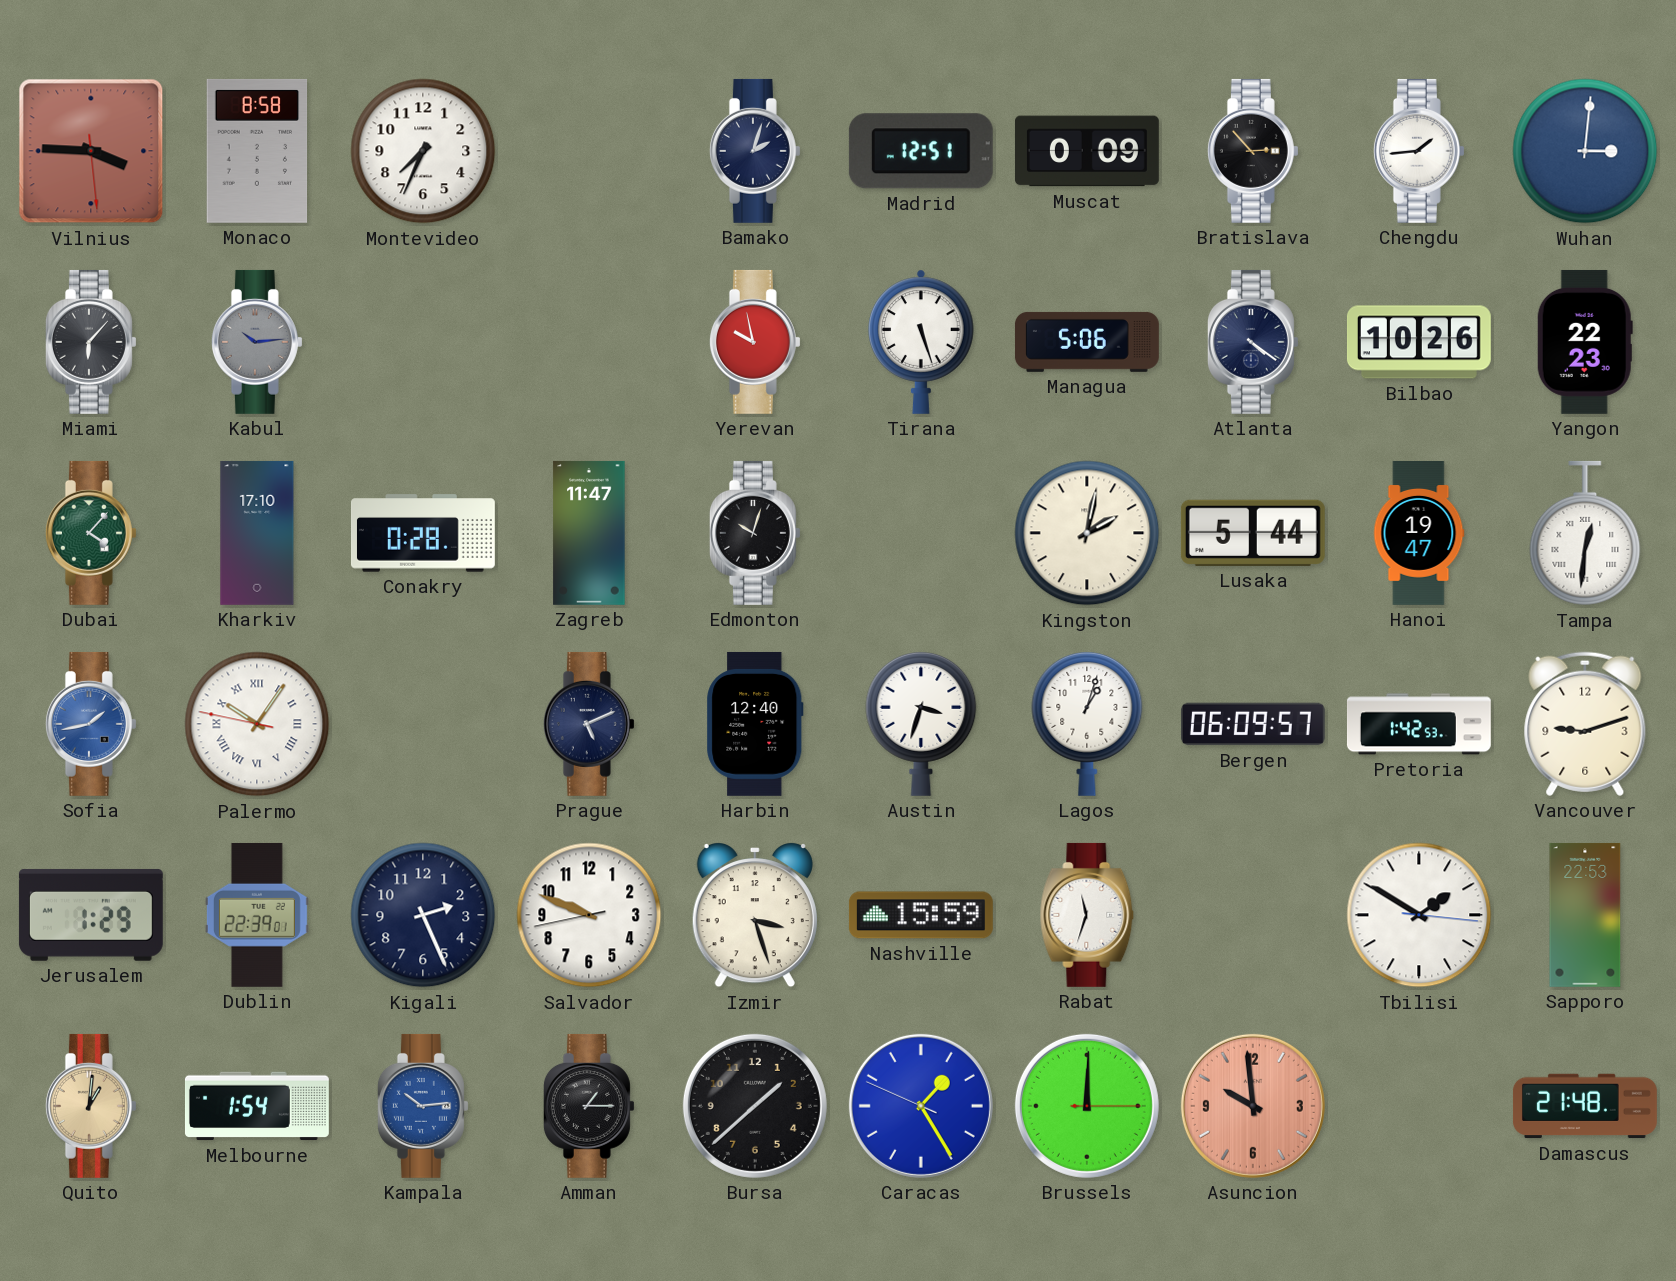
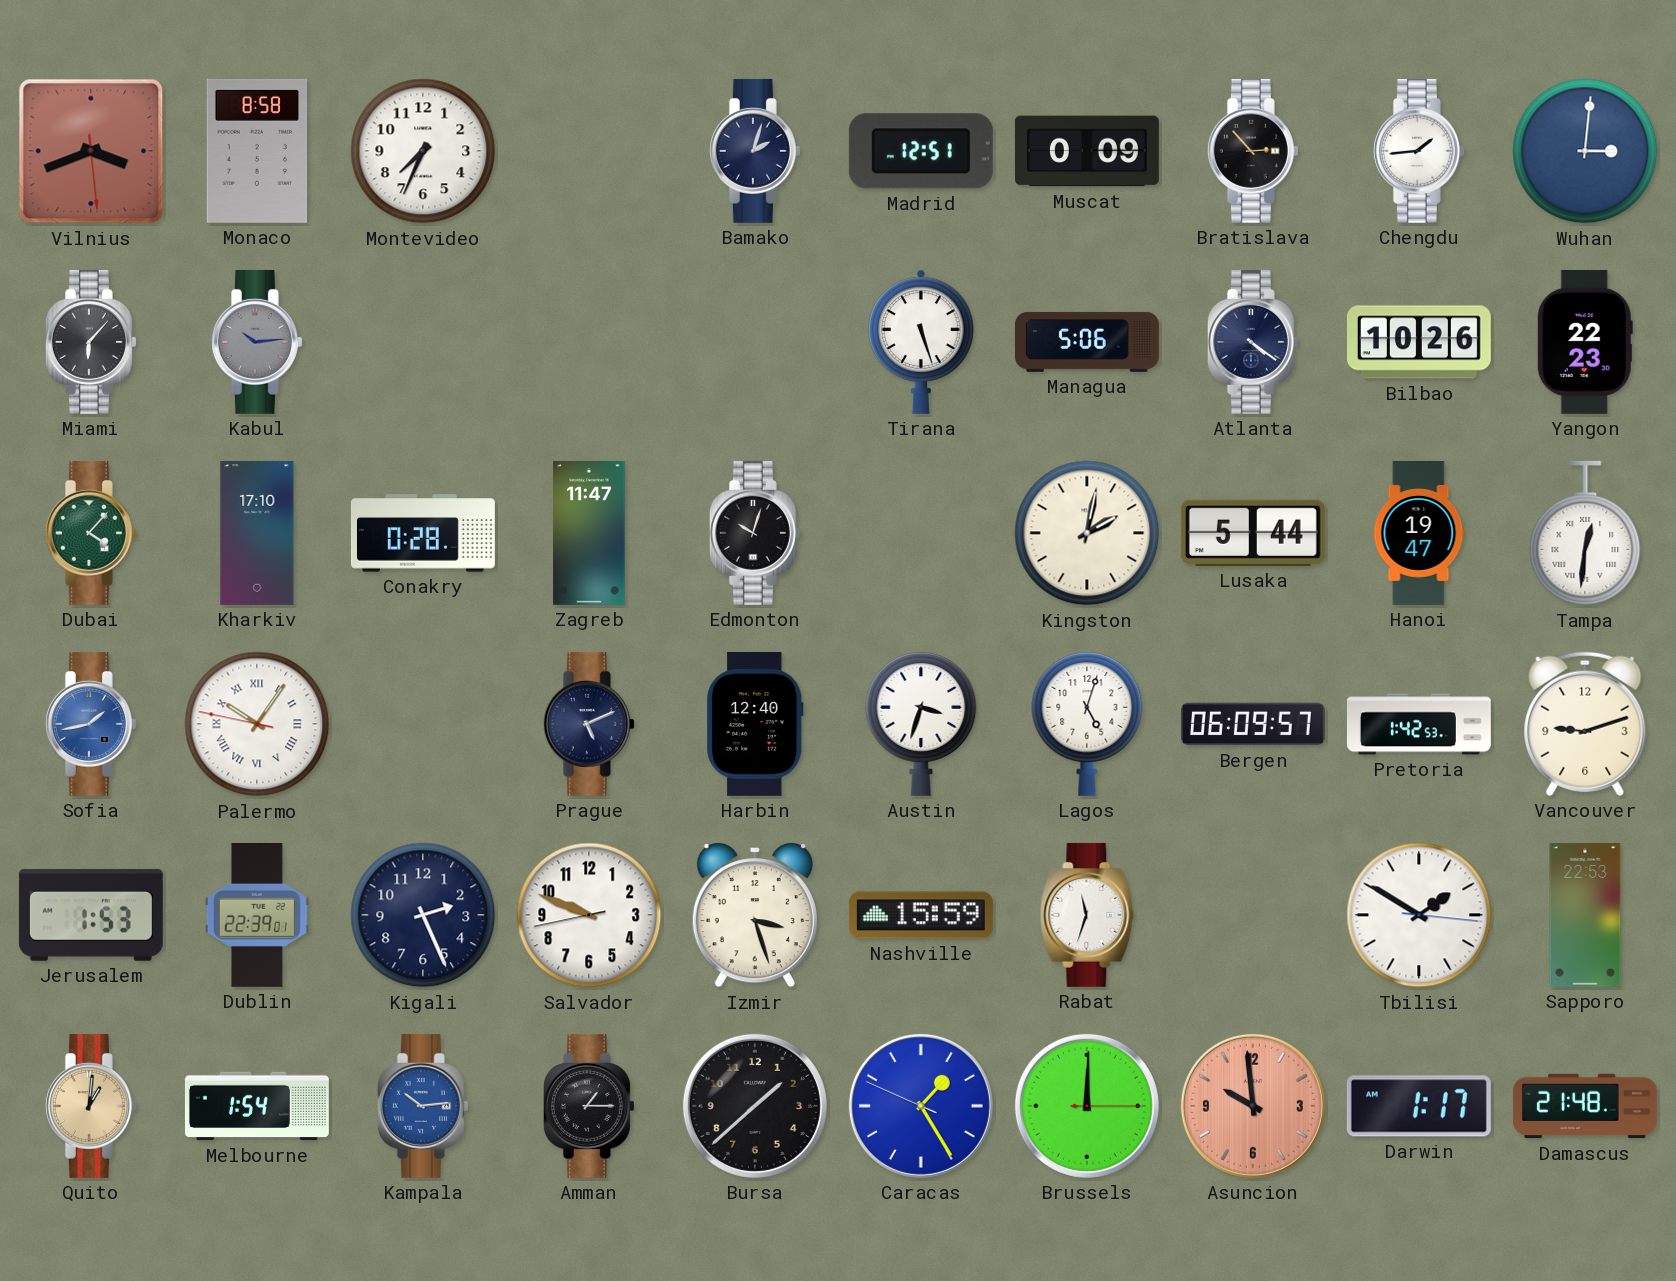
Vilnius: 3:45 -> 3:41 (91, 151)
Yerevan: 9:58 -> none (755, 342)
Lagos: 1:03 -> 5:03 (1087, 723)
Jerusalem: 1:29 -> 1:53 (91, 915)
Darwin: none -> 1:17 (1419, 1106)
